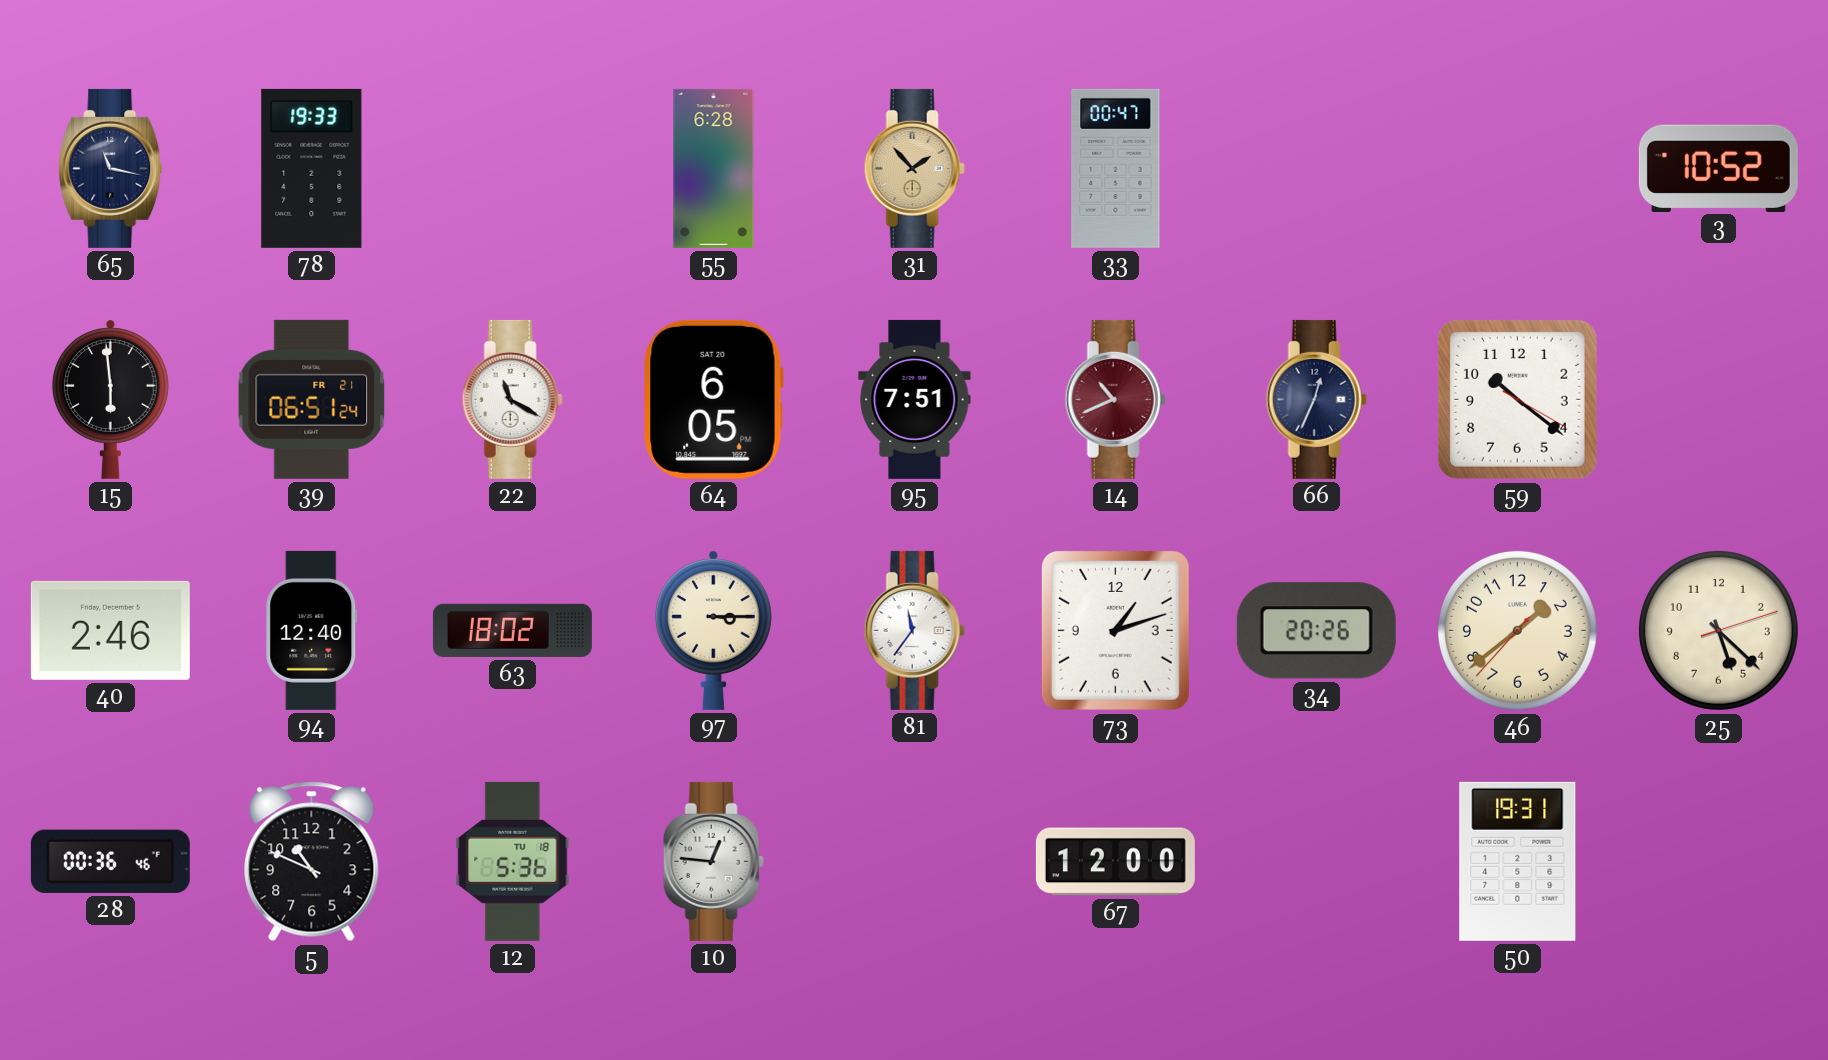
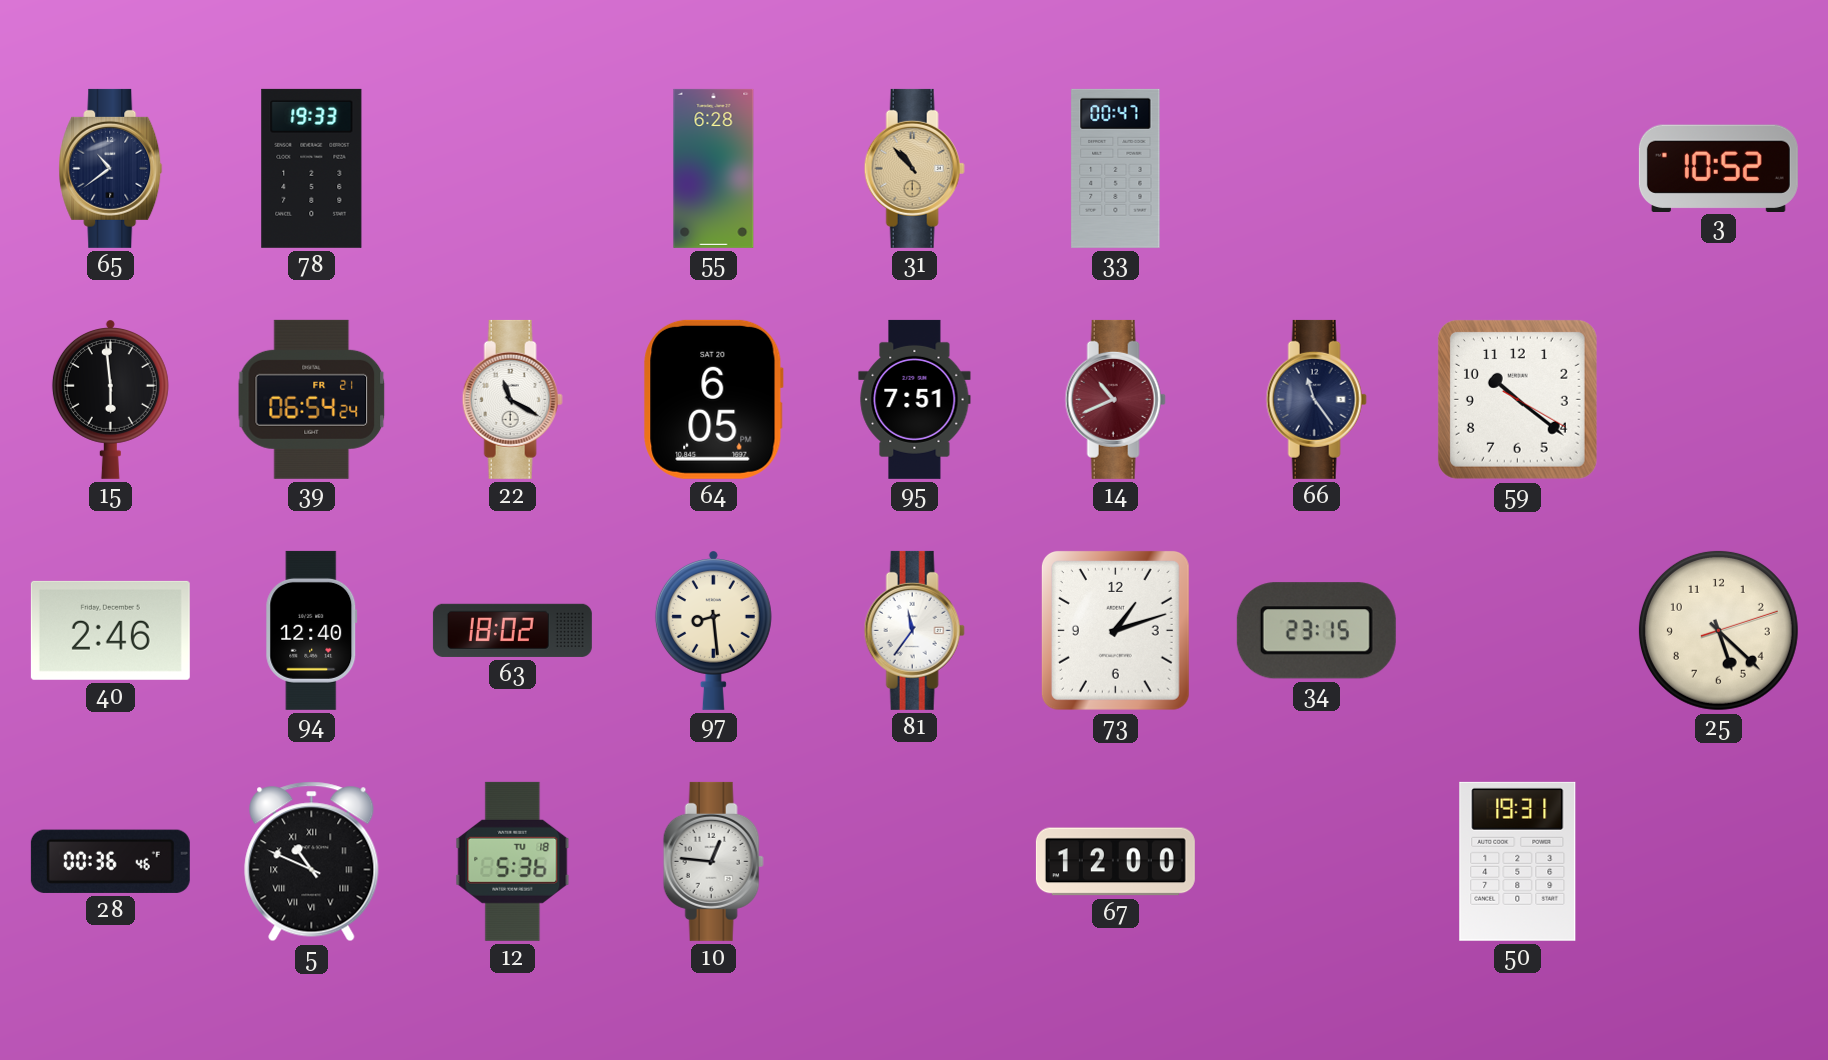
65: 11:17 -> 10:39 (111, 168)
31: 1:53 -> 10:53 (914, 168)
39: 06:51 -> 06:54 (312, 399)
66: 12:34 -> 11:24 (1316, 399)
97: 3:15 -> 8:29 (713, 631)
34: 20:26 -> 23:15 (1316, 631)
46: 1:38 -> none (1517, 630)
5 numerals: Arabic -> Roman (312, 862)
